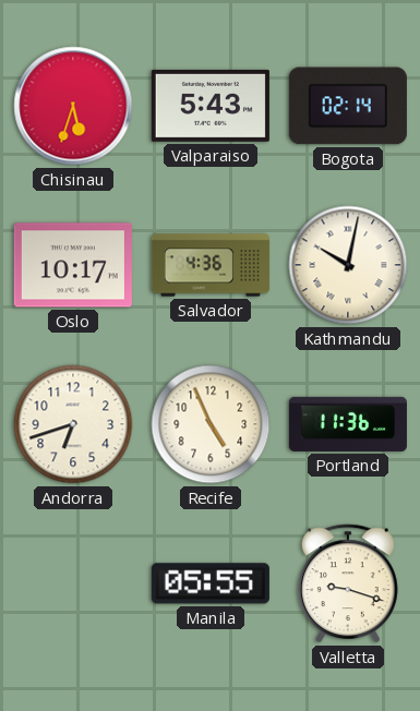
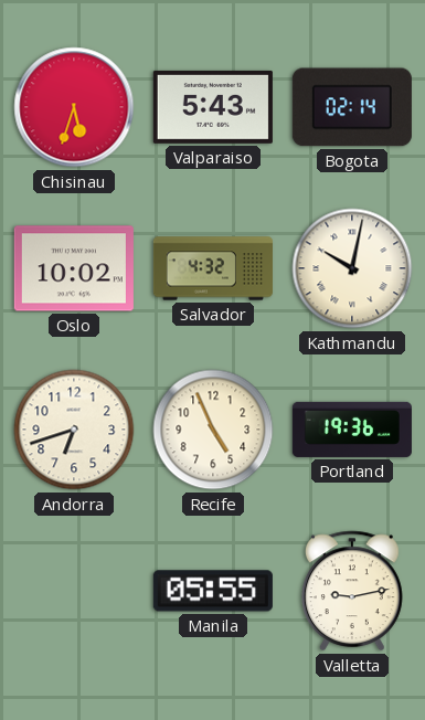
Oslo: 10:17 -> 10:02 (74, 268)
Salvador: 4:36 -> 4:32 (213, 268)
Portland: 11:36 -> 19:36 (352, 430)
Valletta: 9:18 -> 9:13 (352, 591)
